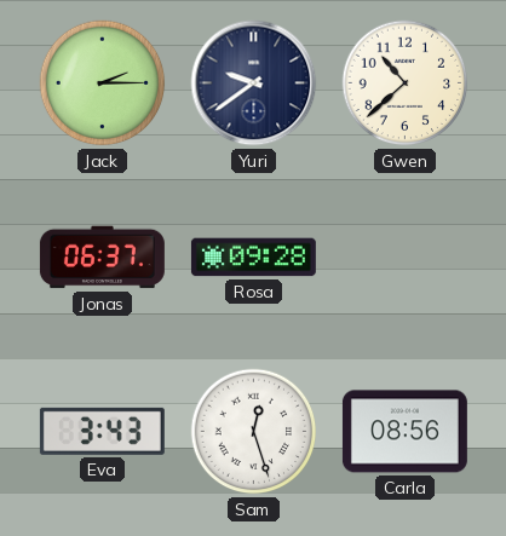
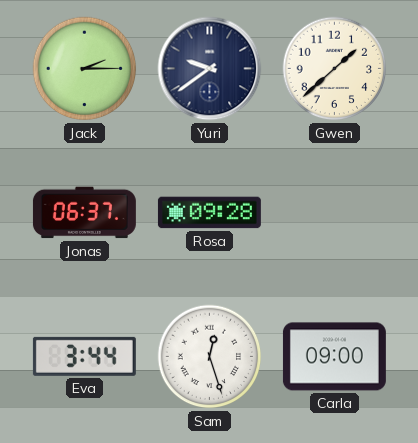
Gwen: 10:38 -> 1:38 (335, 69)
Eva: 3:43 -> 3:44 (84, 356)
Carla: 08:56 -> 09:00 (334, 357)
